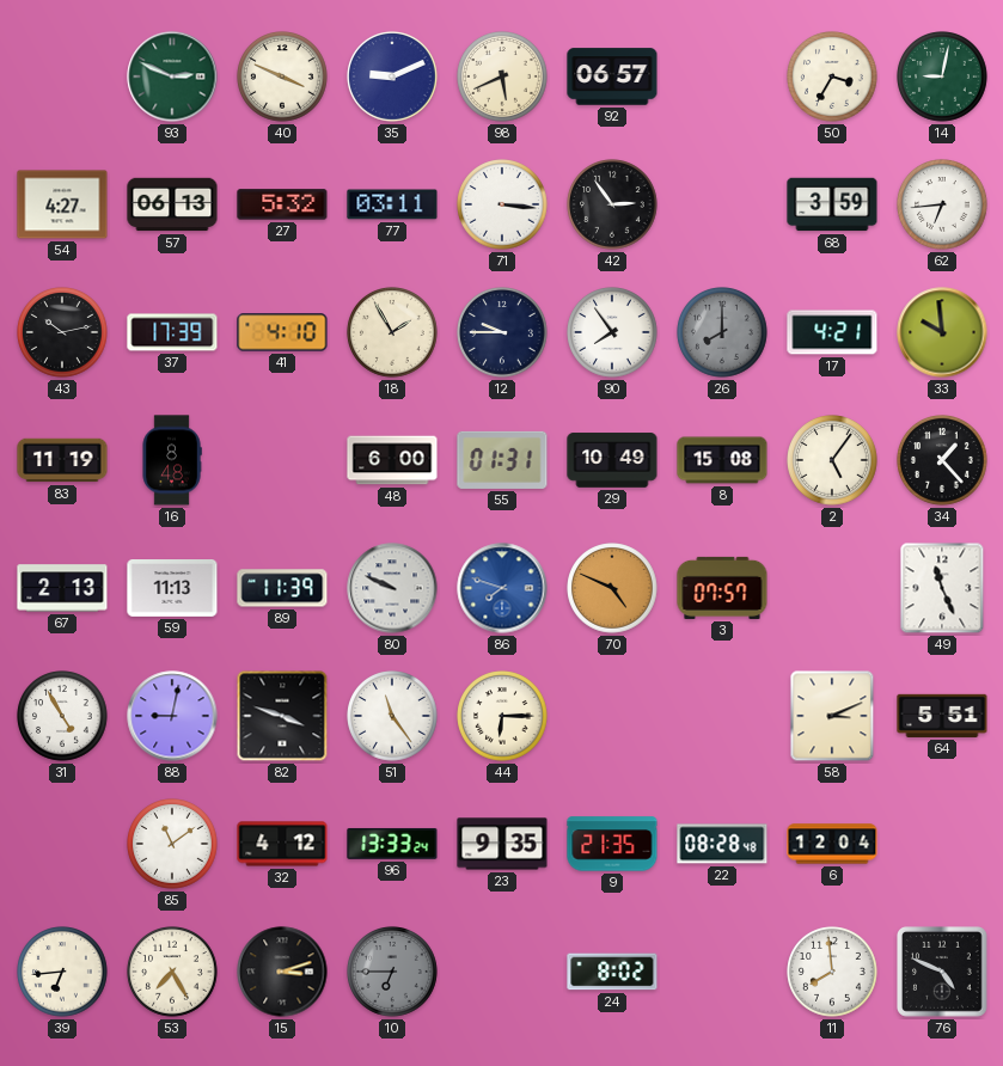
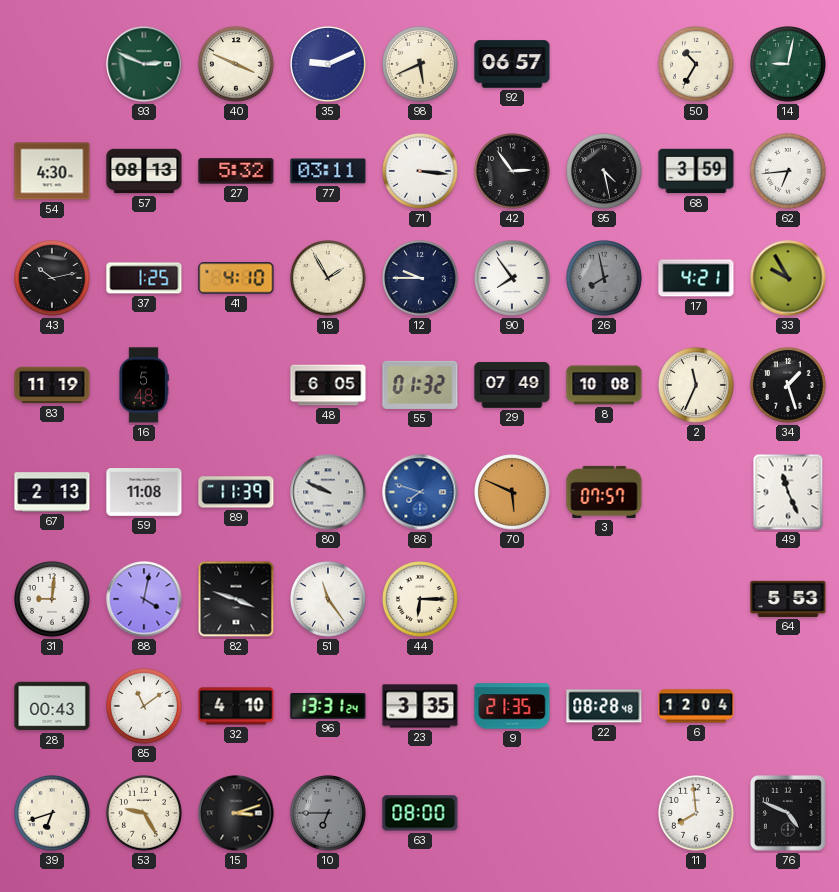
50: 3:35 -> 10:35 (696, 64)
54: 4:27 -> 4:30 (52, 171)
57: 06:13 -> 08:13 (144, 171)
95: none -> 4:28 (604, 171)
37: 17:39 -> 1:25 (144, 278)
26: 8:00 -> 7:58 (604, 278)
33: 9:59 -> 9:55 (788, 278)
16: 8:48 -> 5:48 (144, 385)
48: 6:00 -> 6:05 (328, 385)
55: 01:31 -> 01:32 (420, 385)
29: 10:49 -> 07:49 (512, 385)
8: 15:08 -> 10:08 (604, 385)
2: 5:06 -> 11:34 (696, 385)
34: 1:23 -> 1:27 (788, 385)
59: 11:13 -> 11:08 (144, 493)
70: 4:49 -> 5:49 (512, 492)
31: 4:55 -> 9:01 (52, 599)
88: 9:02 -> 4:02 (144, 599)
58: 3:11 -> none (832, 716)
64: 5:51 -> 5:53 (788, 599)
28: none -> 00:43 (52, 706)
32: 4:12 -> 4:10 (236, 706)
96: 13:33 -> 13:31 (328, 706)
23: 9:35 -> 3:35 (420, 706)
39: 6:44 -> 6:42 (52, 813)
53: 7:25 -> 9:25 (144, 813)
63: none -> 08:00 (420, 813)
24: 8:02 -> none (612, 972)
